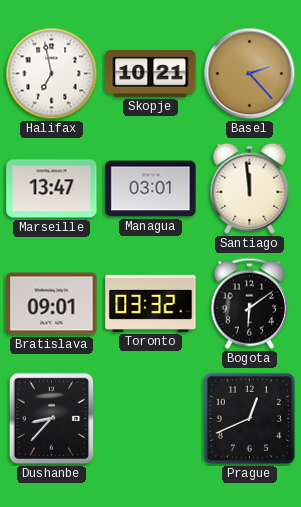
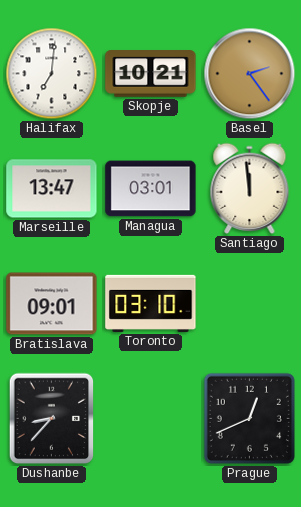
Halifax: 6:58 -> 7:01 (52, 74)
Basel: 2:23 -> 2:24 (250, 74)
Toronto: 03:32 -> 03:10 (151, 303)
Bogota: 6:09 -> none (249, 303)
